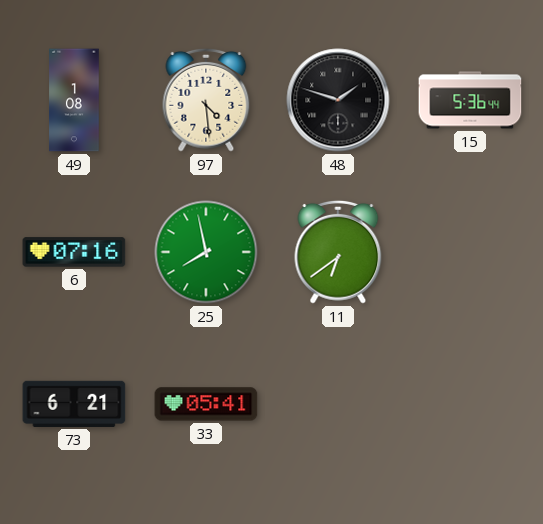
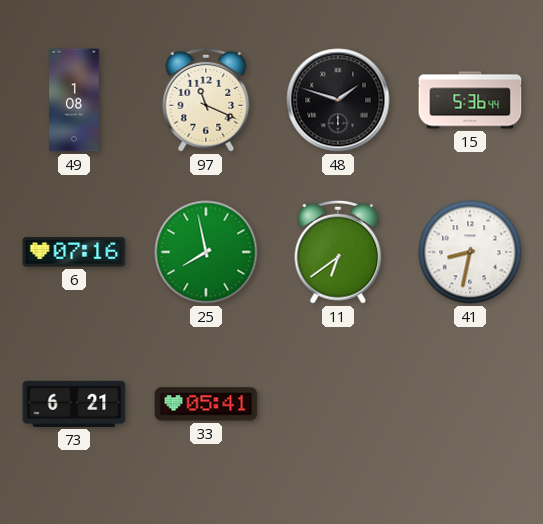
97: 4:29 -> 11:19 (206, 100)
41: none -> 8:32 (470, 252)
